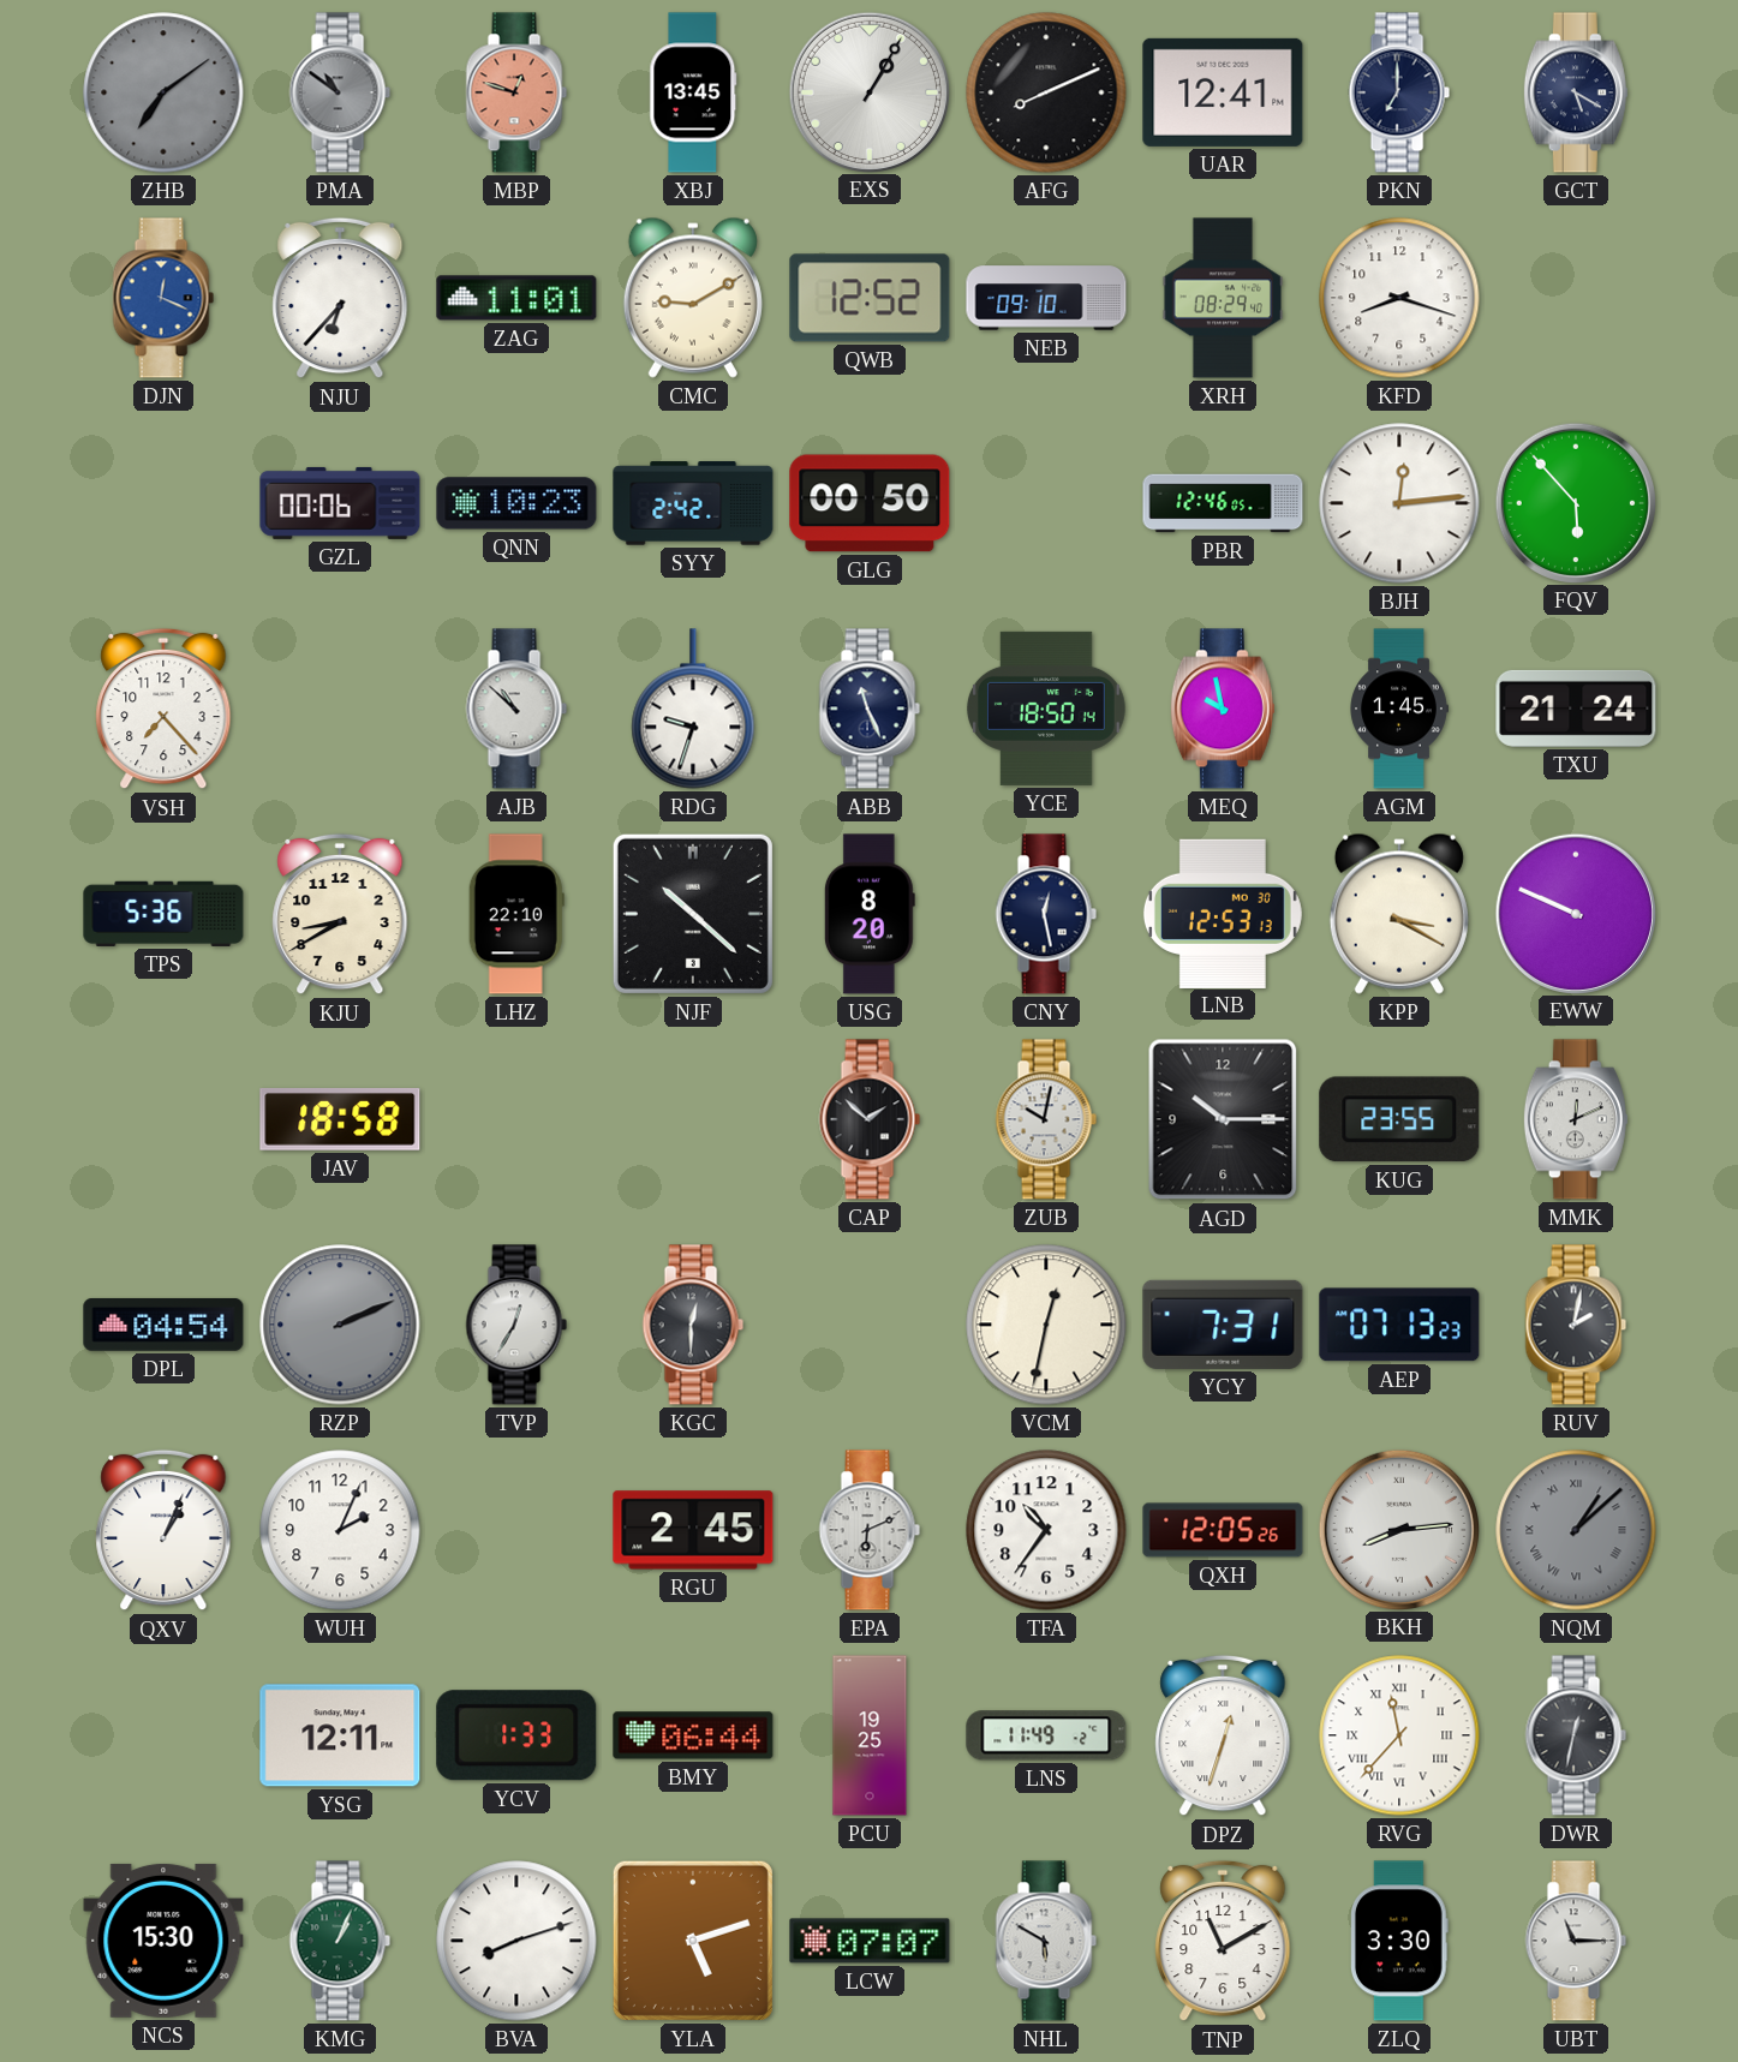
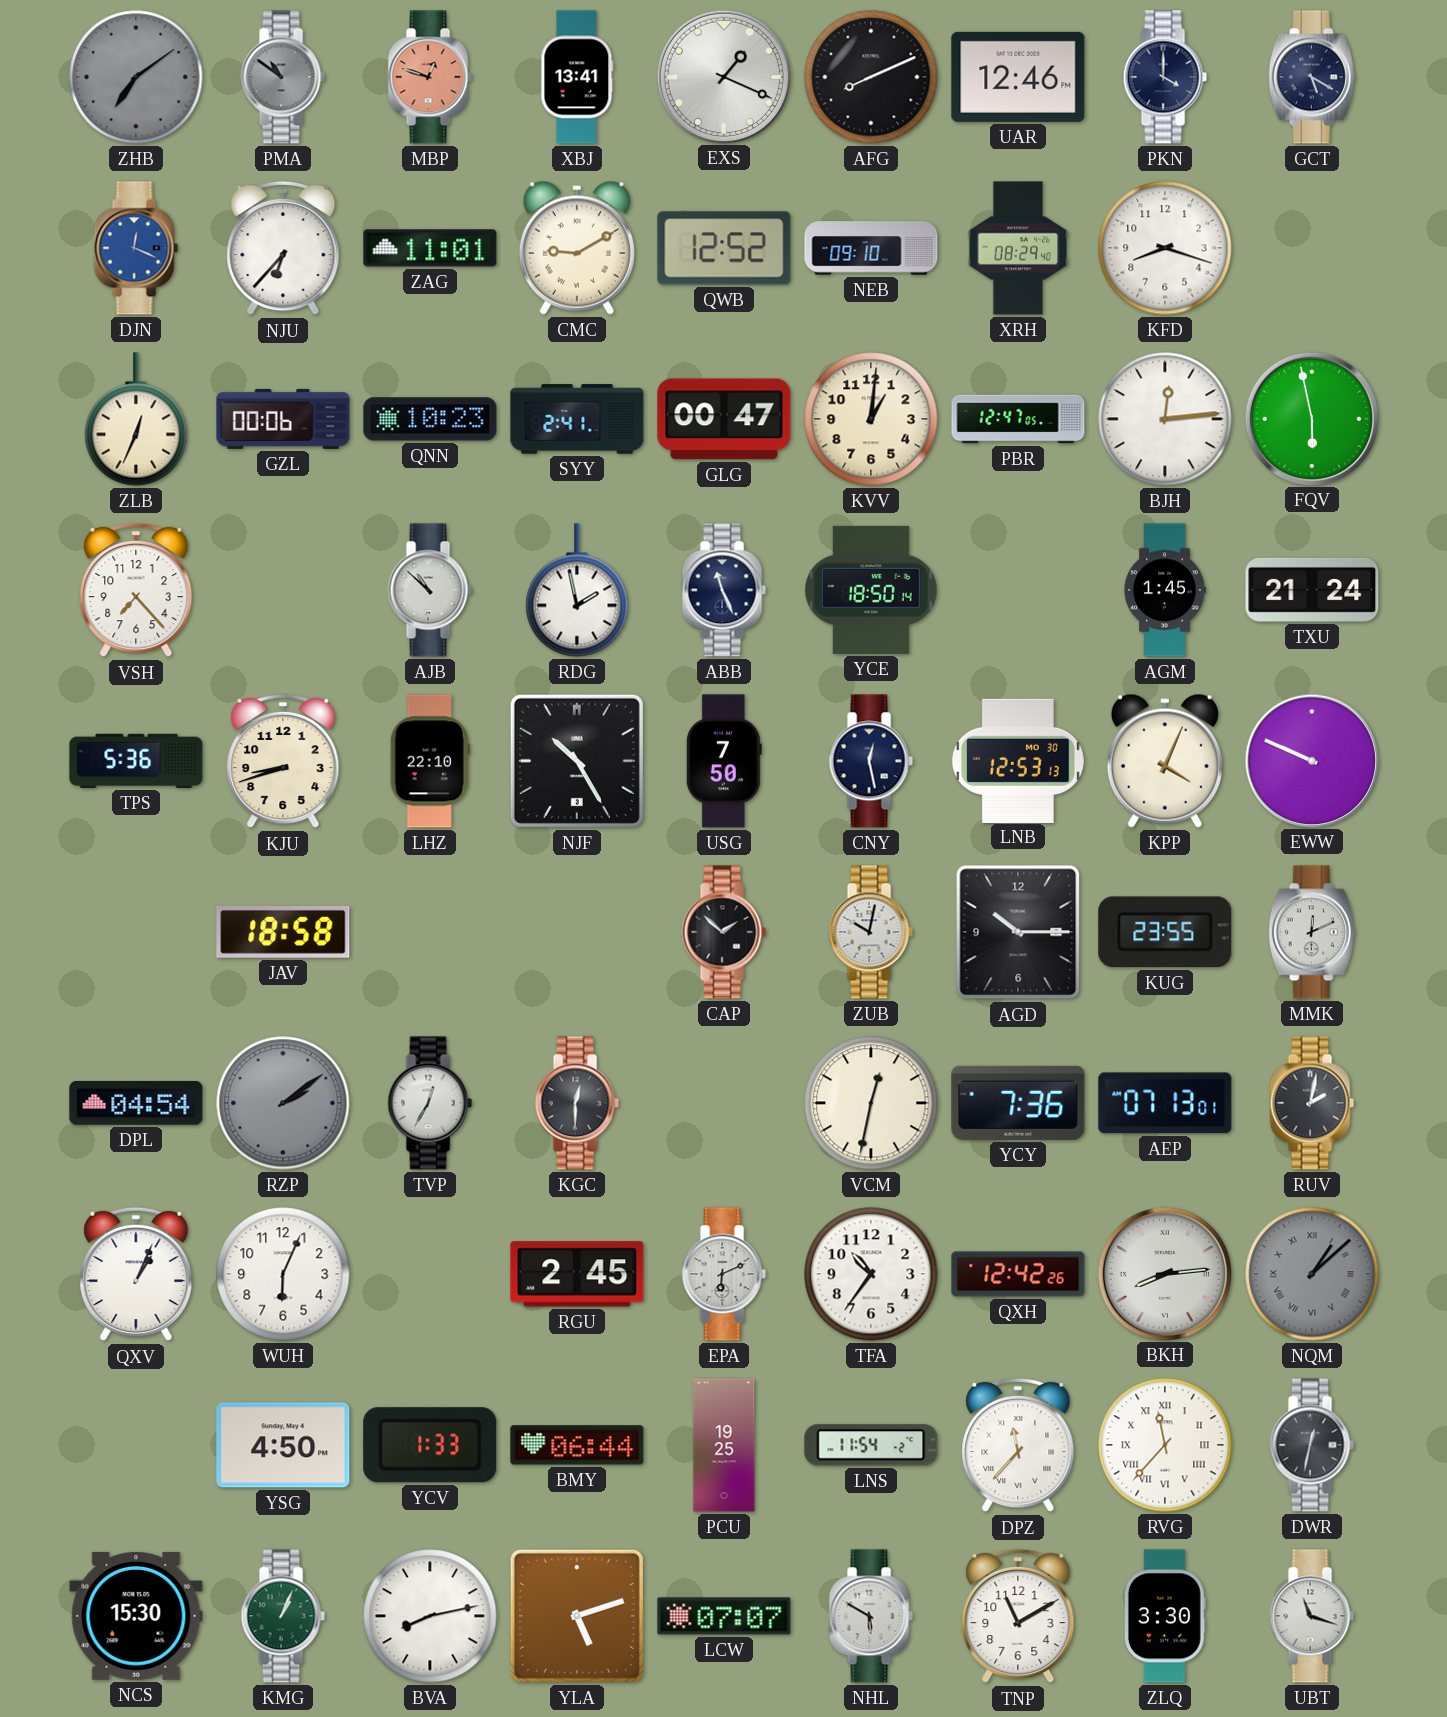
XBJ: 13:45 -> 13:41 (577, 77)
EXS: 1:05 -> 1:19 (723, 76)
UAR: 12:41 -> 12:46 (1018, 77)
PKN: 7:00 -> 4:00 (1165, 77)
ZLB: none -> 12:34 (136, 419)
SYY: 2:42 -> 2:41 (577, 419)
GLG: 00:50 -> 00:47 (724, 419)
KVV: none -> 1:01 (871, 419)
PBR: 12:46 -> 12:47 (1018, 419)
FQV: 5:53 -> 5:58 (1311, 418)
RDG: 9:33 -> 1:58 (577, 590)
MEQ: 9:58 -> none (1223, 709)
KJU: 8:40 -> 8:42 (283, 761)
NJF: 10:22 -> 10:25 (577, 761)
USG: 8:20 -> 7:50 (724, 761)
KPP: 3:20 -> 4:04 (1165, 761)
RZP: 2:11 -> 2:09 (283, 1103)
YCY: 7:31 -> 7:36 (1018, 1103)
AEP: 07:13:23 -> 07:13:01 (1165, 1103)
WUH: 2:04 -> 6:04 (283, 1274)
QXH: 12:05 -> 12:42 (1018, 1274)
YSG: 12:11 -> 4:50 (283, 1445)
LNS: 11:49 -> 11:54 (871, 1445)
DPZ: 12:33 -> 11:37 (1018, 1445)
BVA: 8:12 -> 8:13 (430, 1616)
UBT: 11:15 -> 11:18 (1312, 1616)
